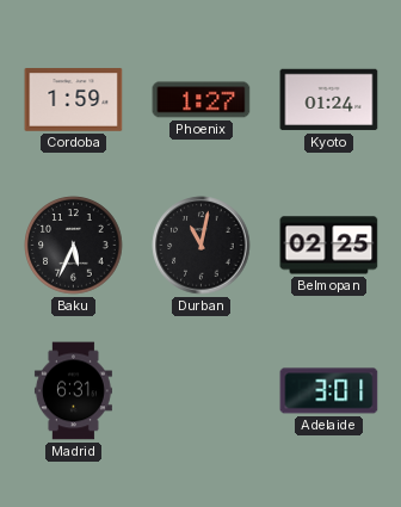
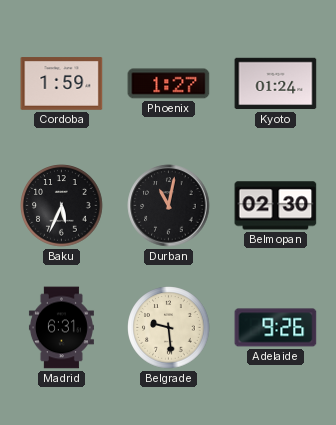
Belmopan: 02:25 -> 02:30 (276, 206)
Belgrade: none -> 9:29 (169, 328)
Adelaide: 3:01 -> 9:26 (276, 328)
